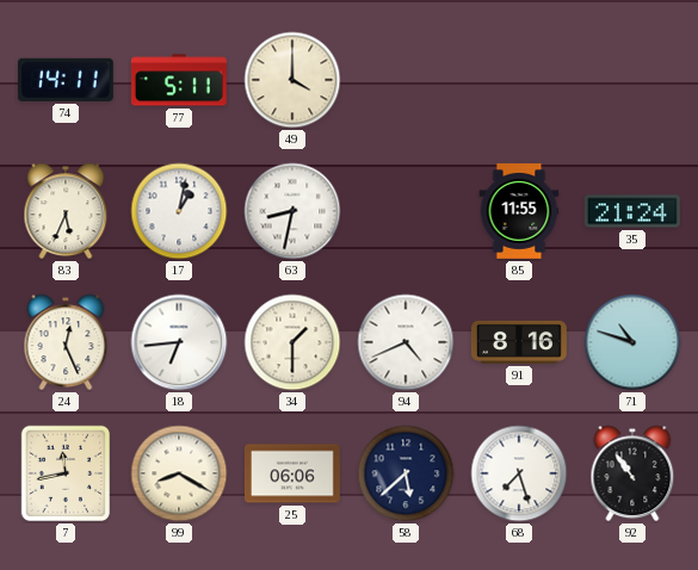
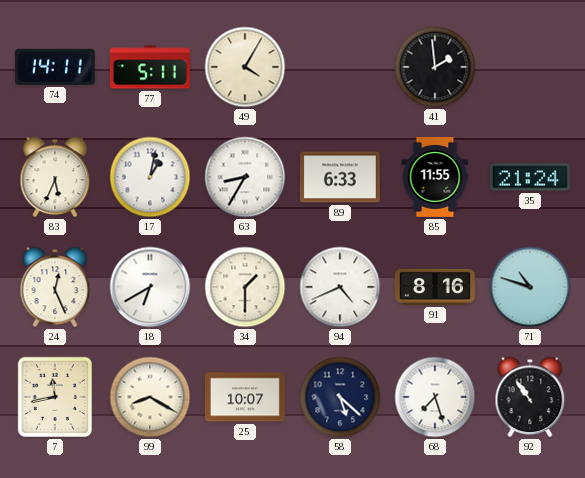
49: 4:00 -> 4:05 (245, 67)
41: none -> 1:59 (435, 67)
63: 8:32 -> 8:35 (245, 177)
89: none -> 6:33 (340, 177)
18: 6:44 -> 6:40 (150, 287)
25: 06:06 -> 10:07 (245, 397)
58: 5:38 -> 5:22 (340, 397)
